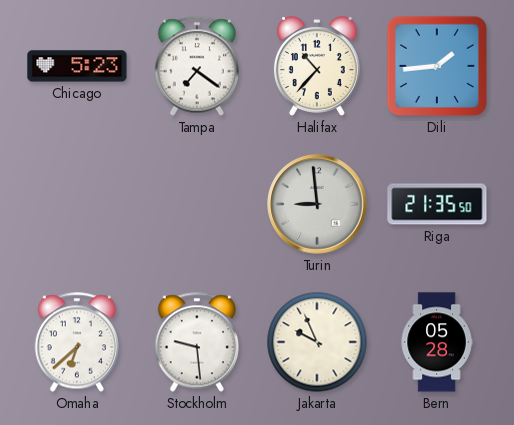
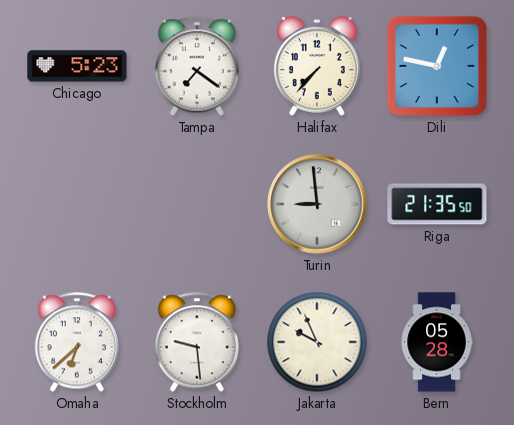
Halifax: 10:37 -> 7:37 (317, 66)
Dili: 1:44 -> 12:47 (437, 66)
